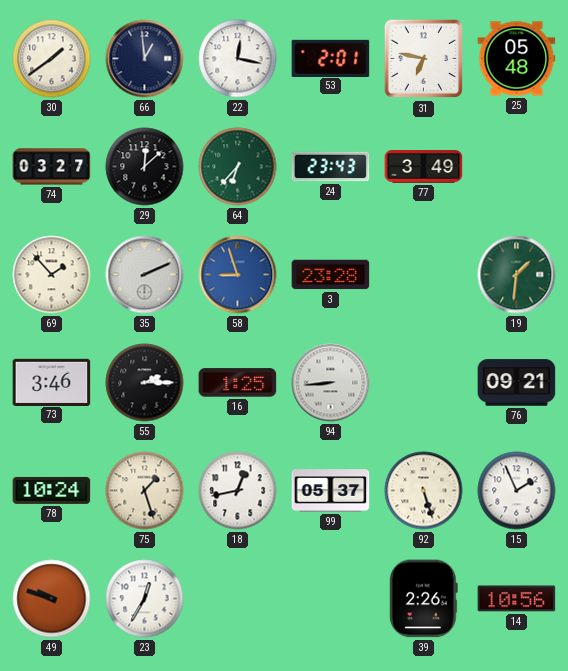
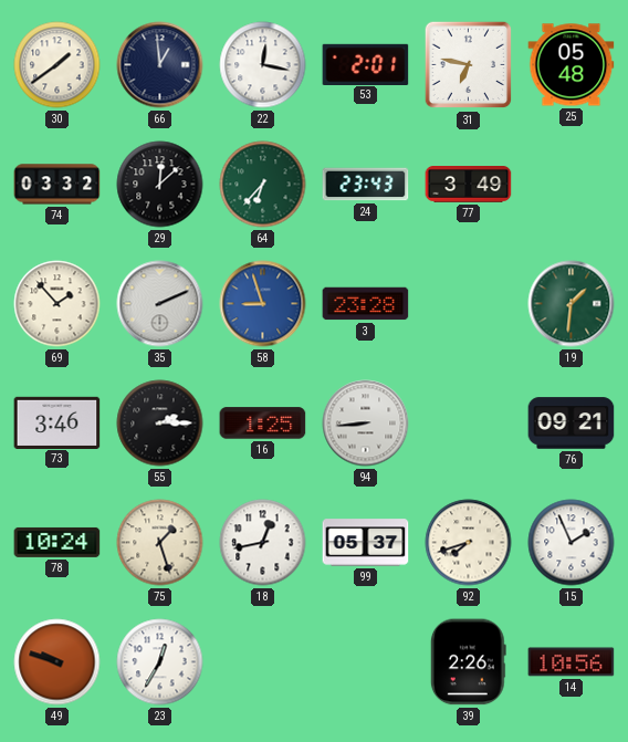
74: 03:27 -> 03:32 (57, 185)
92: 5:27 -> 7:42 (469, 543)
